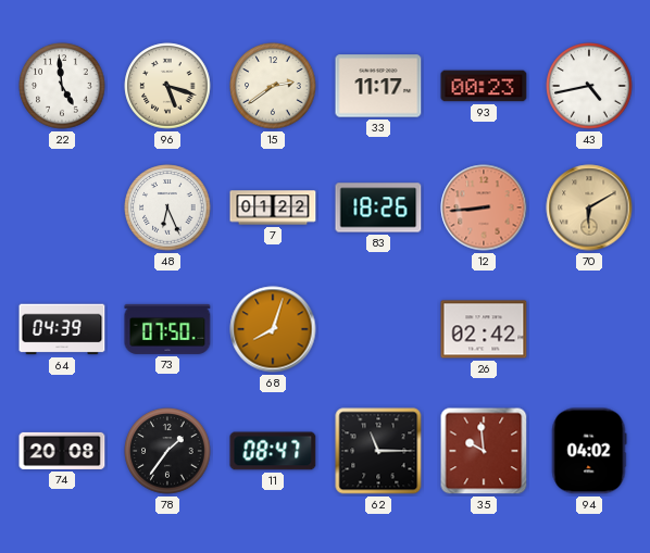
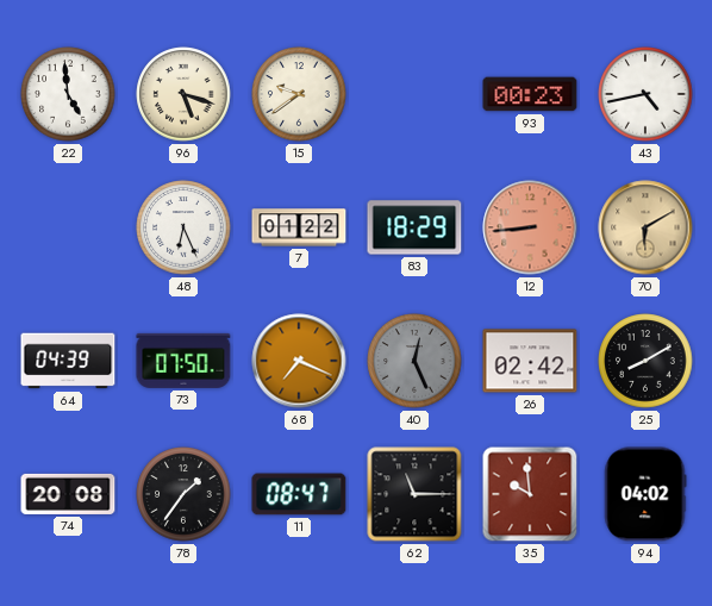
15: 2:39 -> 9:39 (299, 94)
33: 11:17 -> none (378, 86)
83: 18:26 -> 18:29 (414, 227)
68: 8:03 -> 7:19 (299, 361)
40: none -> 12:26 (414, 361)
25: none -> 8:10 (645, 361)
